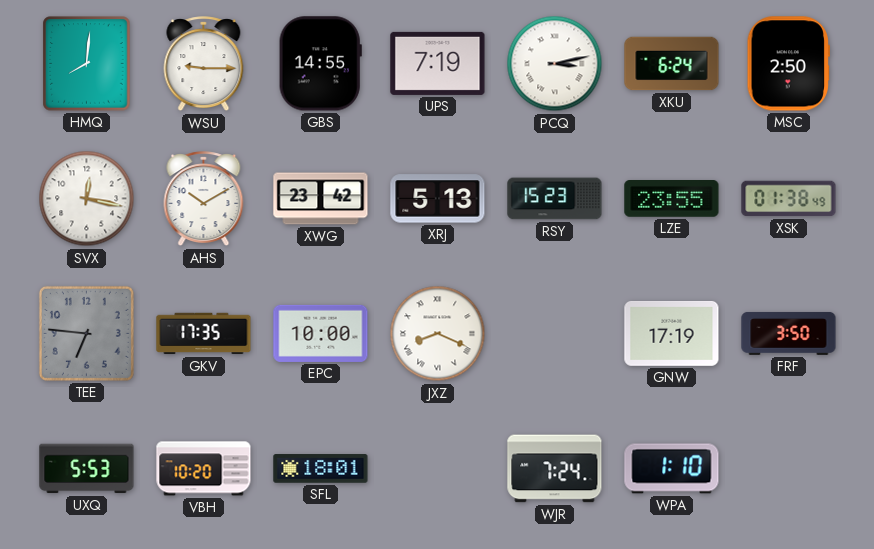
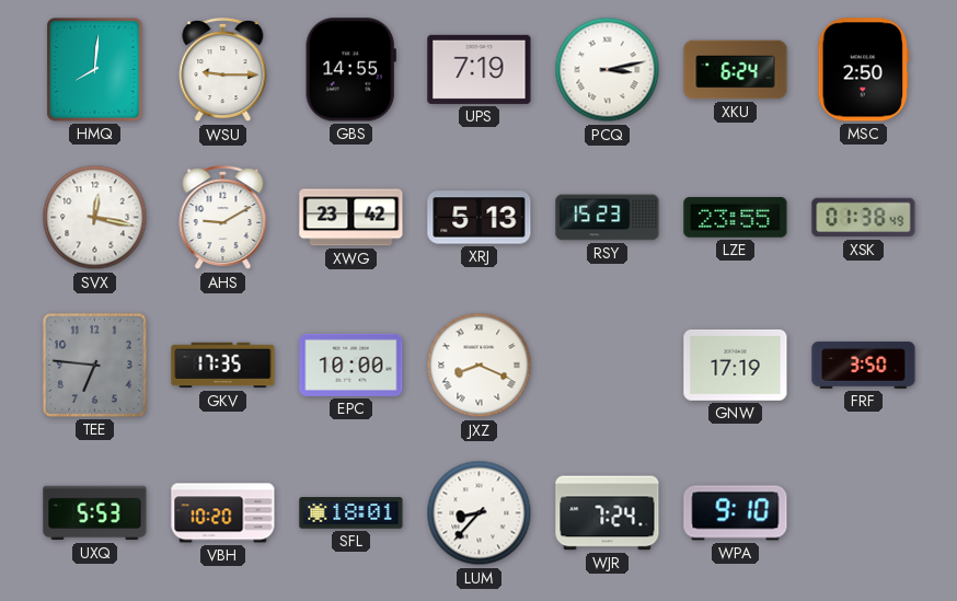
AHS: 10:10 -> 9:10 (223, 218)
LUM: none -> 8:37 (480, 513)
WPA: 1:10 -> 9:10 (736, 513)
